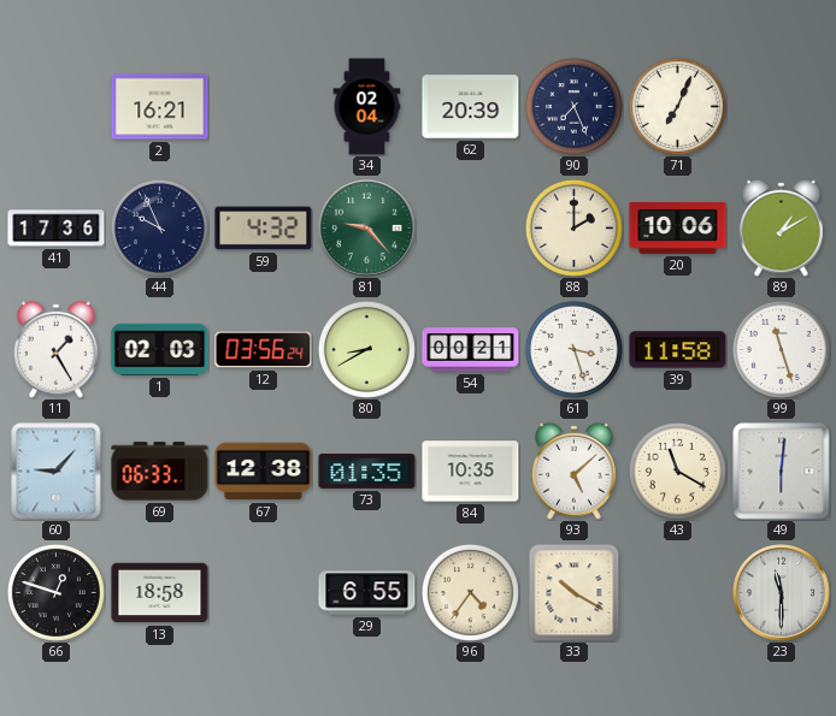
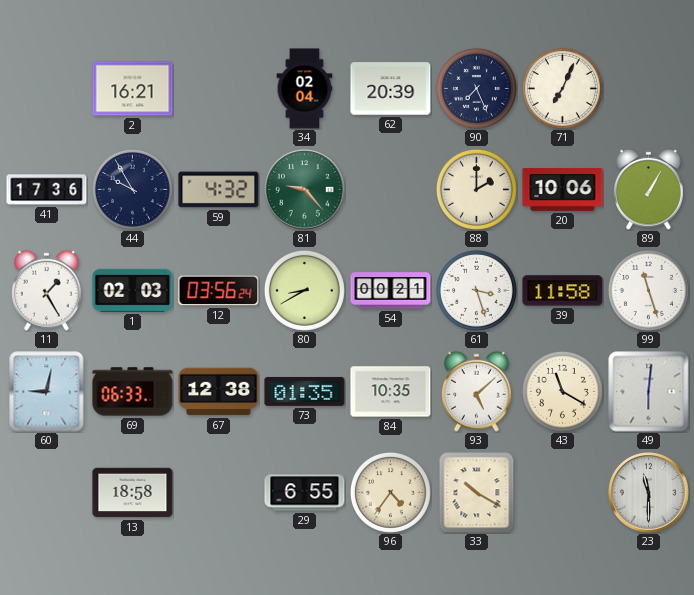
44: 9:56 -> 9:55 (132, 189)
89: 1:10 -> 1:05 (649, 189)
60: 9:07 -> 9:02 (47, 392)
66: 12:48 -> none (55, 592)
